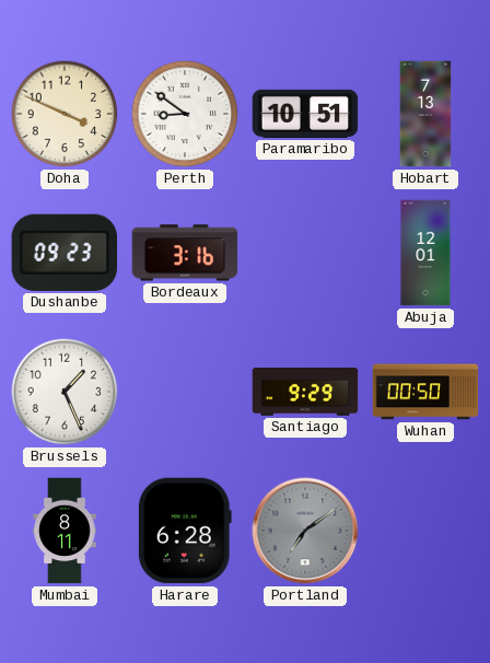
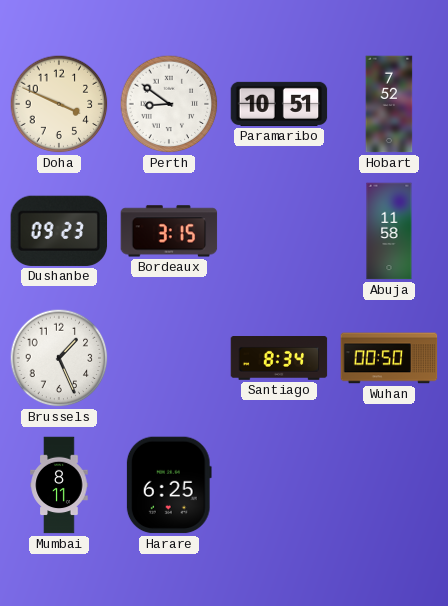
Hobart: 7:13 -> 7:52 (389, 104)
Bordeaux: 3:16 -> 3:15 (169, 231)
Abuja: 12:01 -> 11:58 (389, 231)
Santiago: 9:29 -> 8:34 (279, 359)
Harare: 6:28 -> 6:25 (169, 485)
Portland: 7:09 -> none (305, 531)
